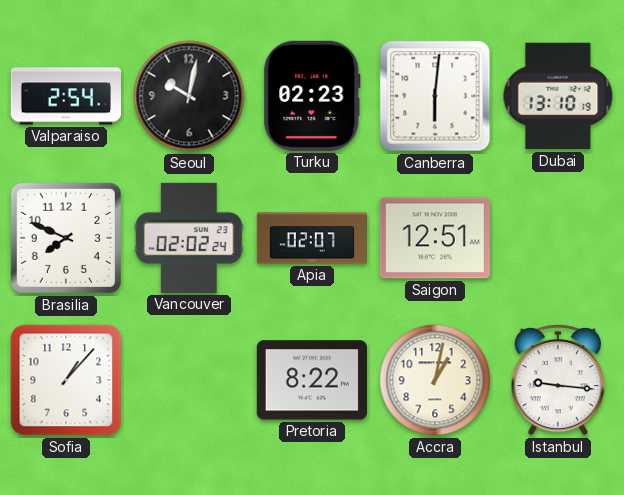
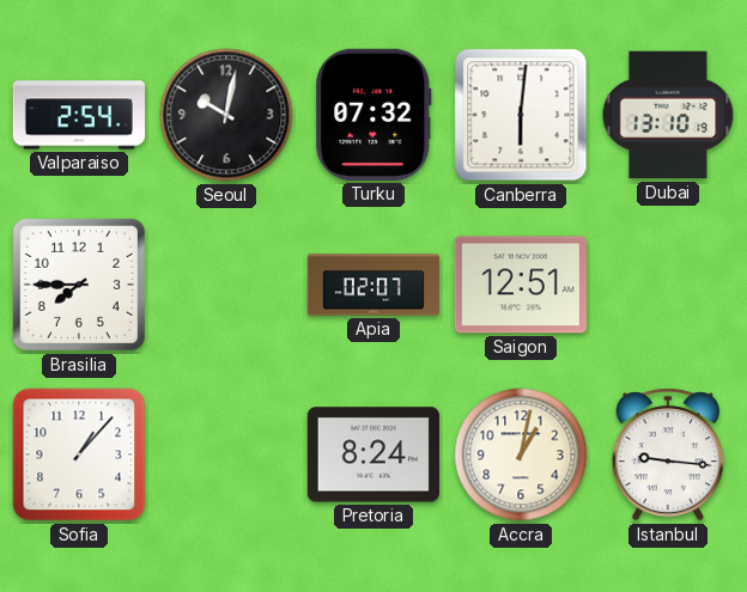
Turku: 02:23 -> 07:32 (373, 115)
Brasilia: 7:49 -> 7:45 (79, 285)
Vancouver: 02:02 -> none (189, 238)
Pretoria: 8:22 -> 8:24 (373, 454)
